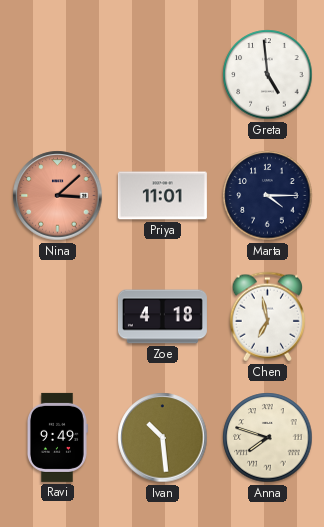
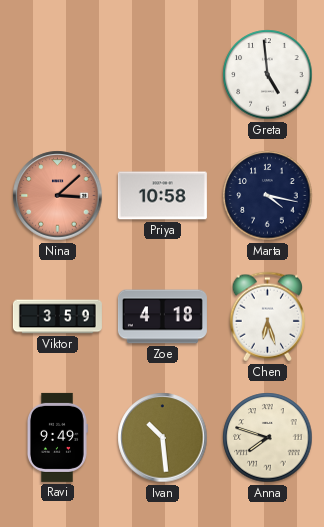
Priya: 11:01 -> 10:58 (162, 196)
Marta: 4:15 -> 4:17 (268, 196)
Viktor: none -> 3:59 (57, 317)
Chen: 6:58 -> 6:27 (267, 317)
